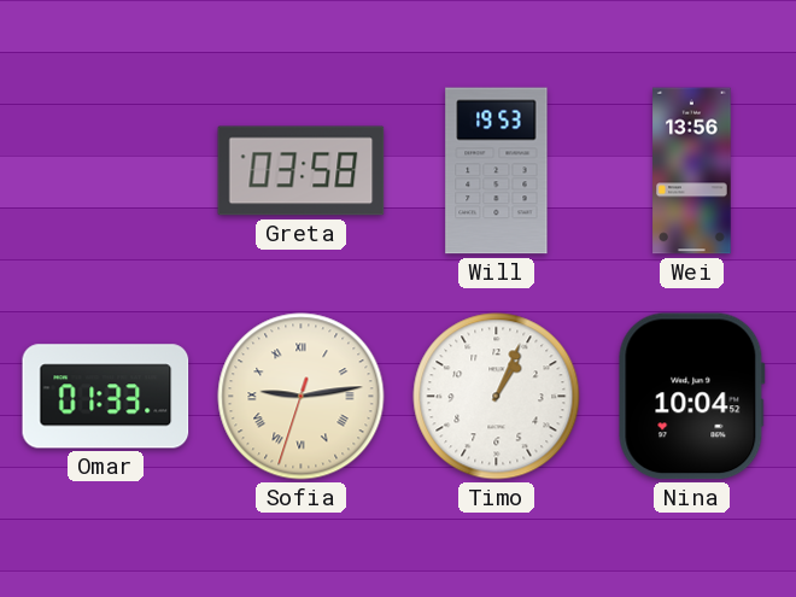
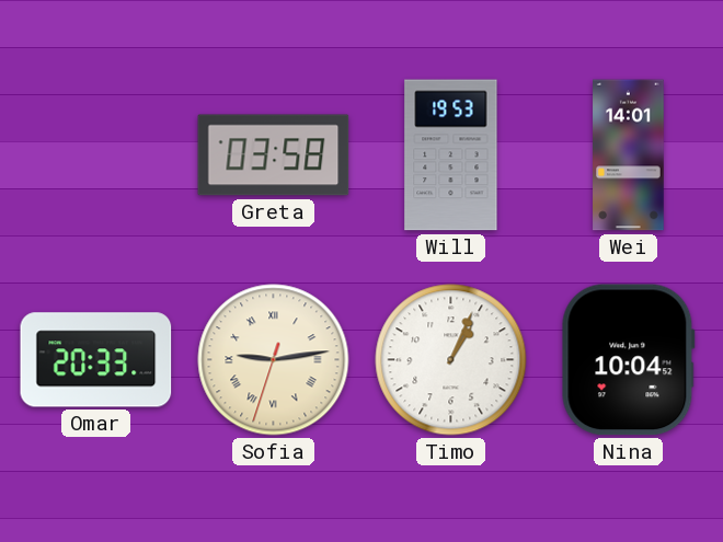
Wei: 13:56 -> 14:01 (629, 155)
Omar: 01:33 -> 20:33 (96, 360)
